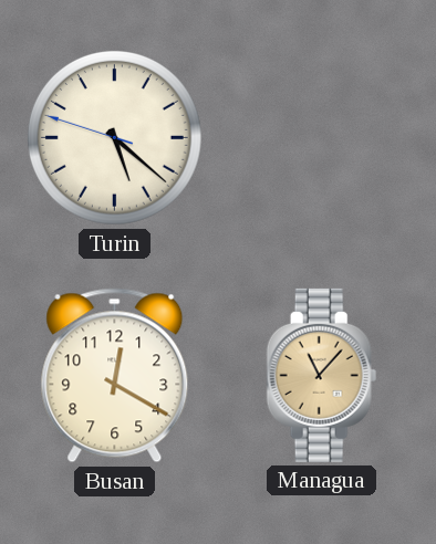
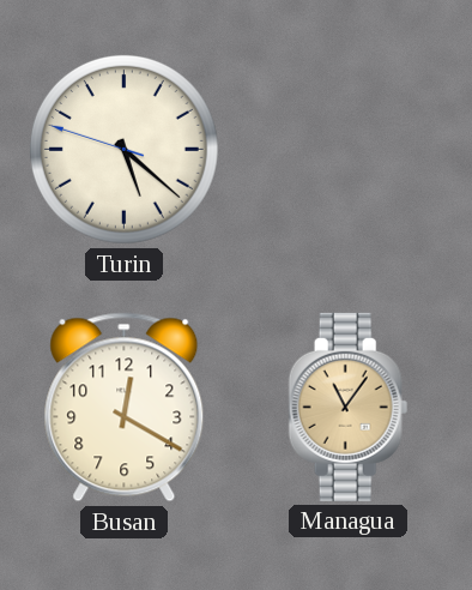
Managua: 11:07 -> 11:06 (349, 407)
